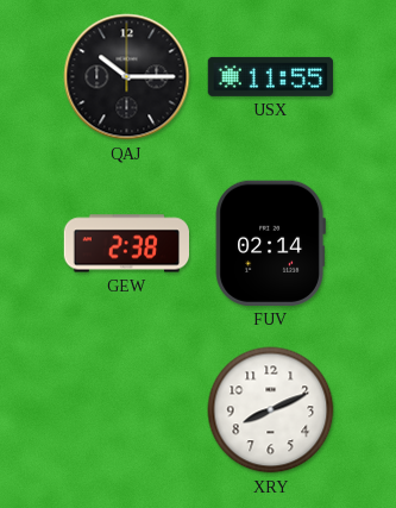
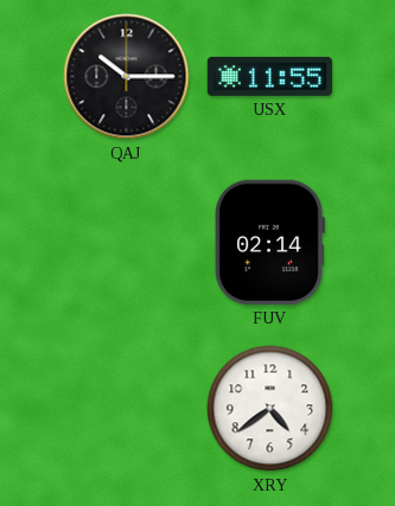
GEW: 2:38 -> none (126, 244)
XRY: 8:11 -> 4:39 (270, 409)
